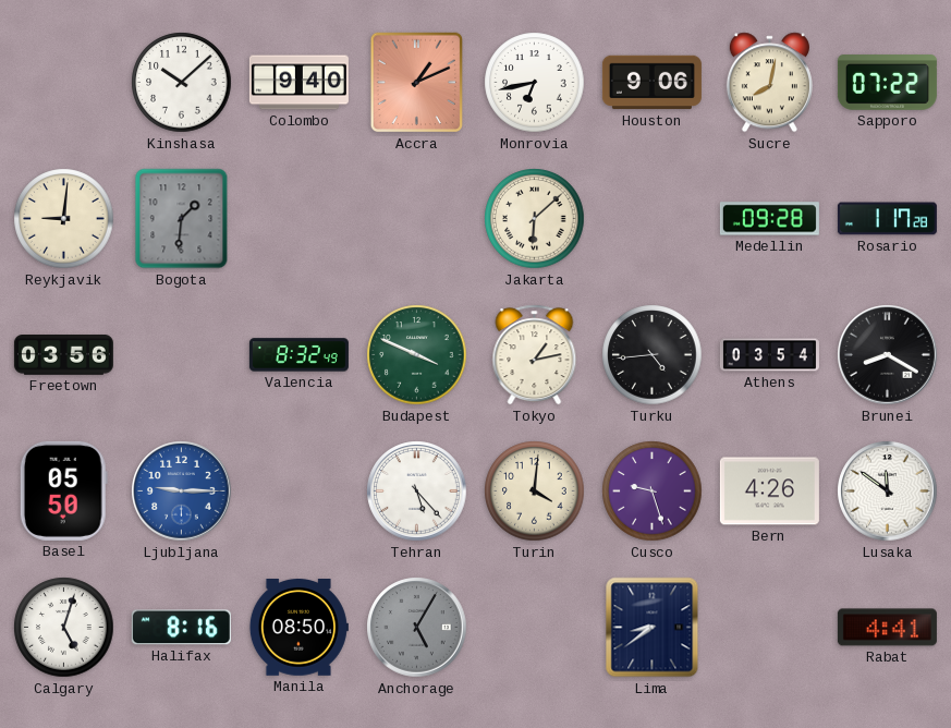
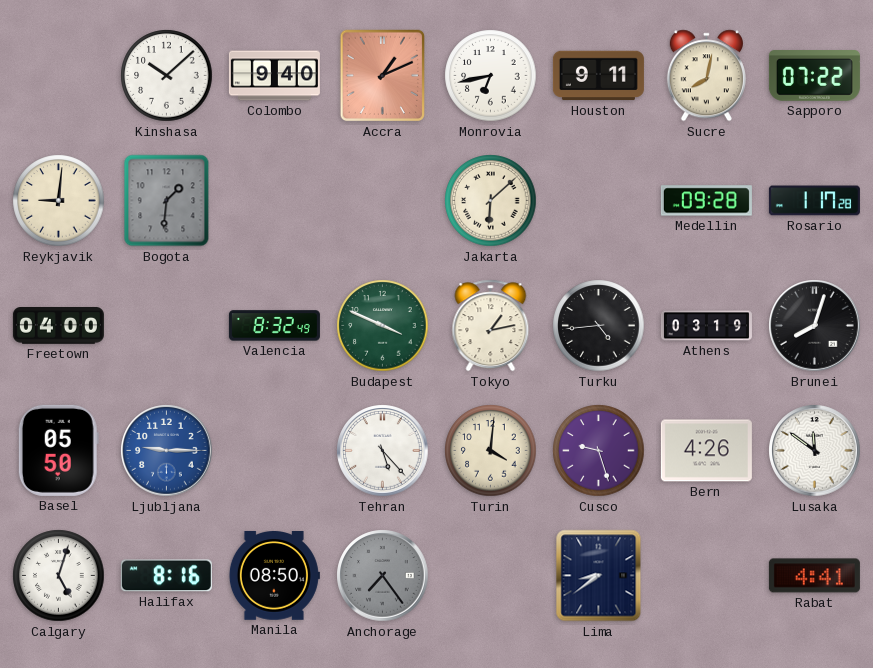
Houston: 9:06 -> 9:11 (598, 76)
Freetown: 03:56 -> 04:00 (58, 326)
Athens: 03:54 -> 03:19 (706, 326)
Brunei: 8:20 -> 8:03 (815, 326)
Anchorage: 5:05 -> 7:24 (383, 576)
